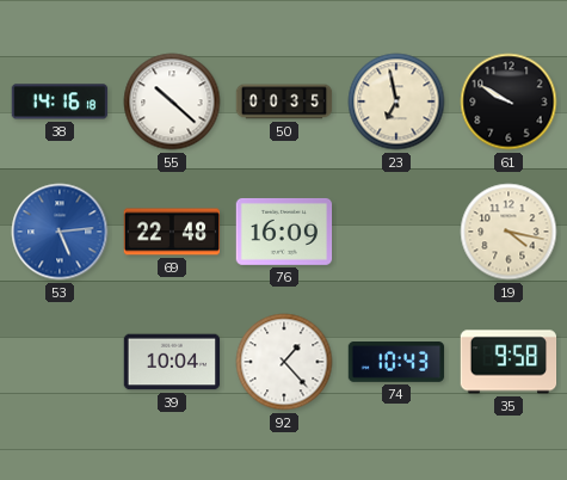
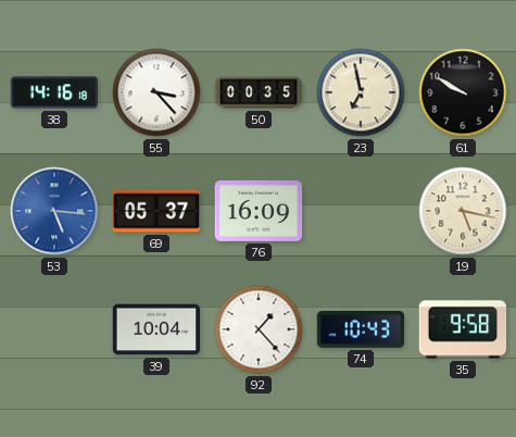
55: 10:22 -> 3:23 (156, 92)
53: 5:14 -> 5:16 (54, 211)
69: 22:48 -> 05:37 (156, 211)
19: 4:17 -> 5:17 (463, 211)
